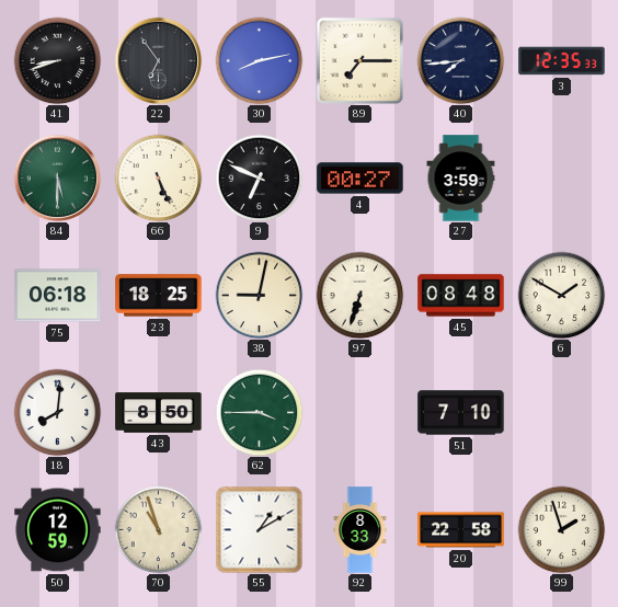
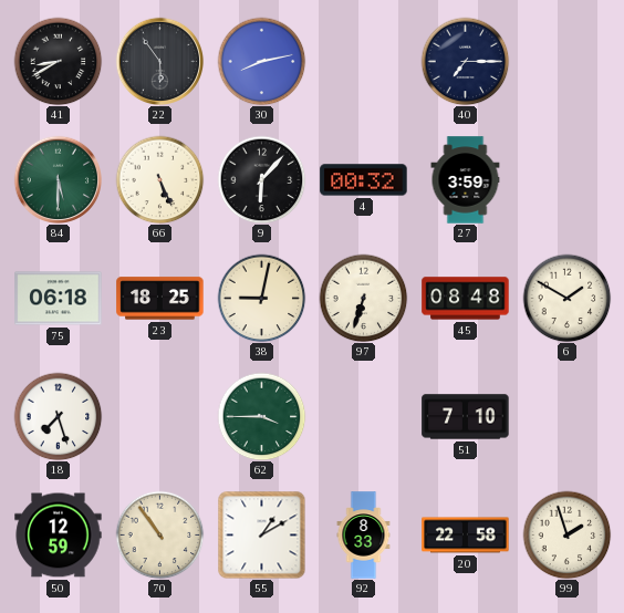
41: 8:42 -> 8:40 (58, 61)
22: 6:54 -> 5:54 (159, 61)
89: 7:15 -> none (359, 60)
40: 7:44 -> 7:15 (465, 61)
3: 12:35 -> none (562, 61)
9: 6:49 -> 6:07 (261, 179)
4: 00:27 -> 00:32 (364, 180)
18: 8:01 -> 7:27 (58, 416)
43: 8:50 -> none (159, 413)
70: 10:57 -> 10:54 (159, 534)
